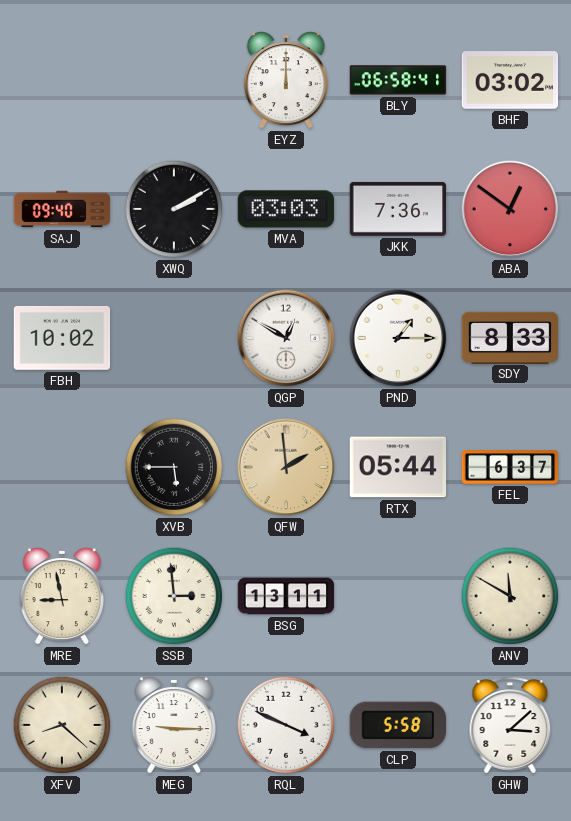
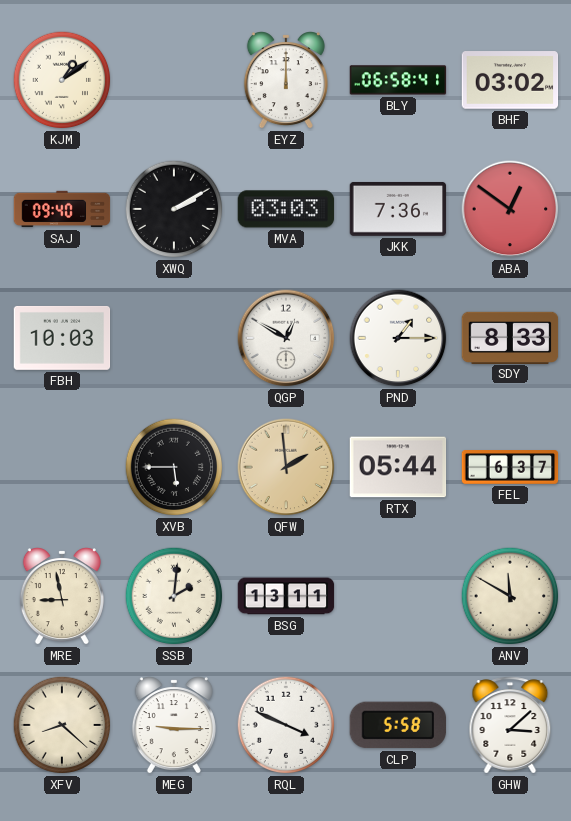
KJM: none -> 1:09 (62, 80)
FBH: 10:02 -> 10:03 (62, 338)
SSB: 2:59 -> 2:01 (174, 596)
